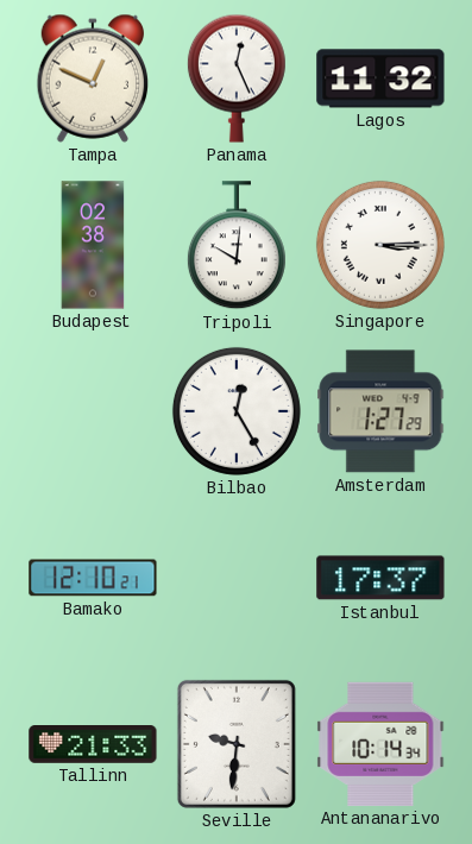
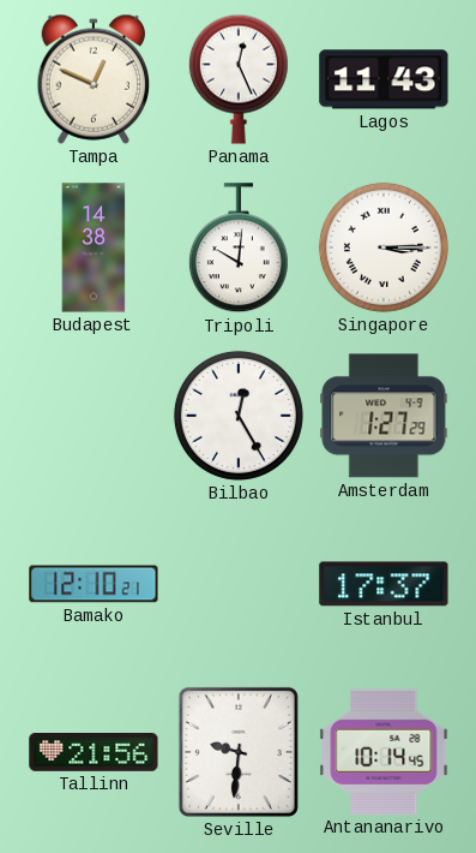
Lagos: 11:32 -> 11:43 (384, 79)
Budapest: 02:38 -> 14:38 (94, 247)
Tallinn: 21:33 -> 21:56 (94, 753)
Antananarivo: 10:14:34 -> 10:14:45 (384, 752)
